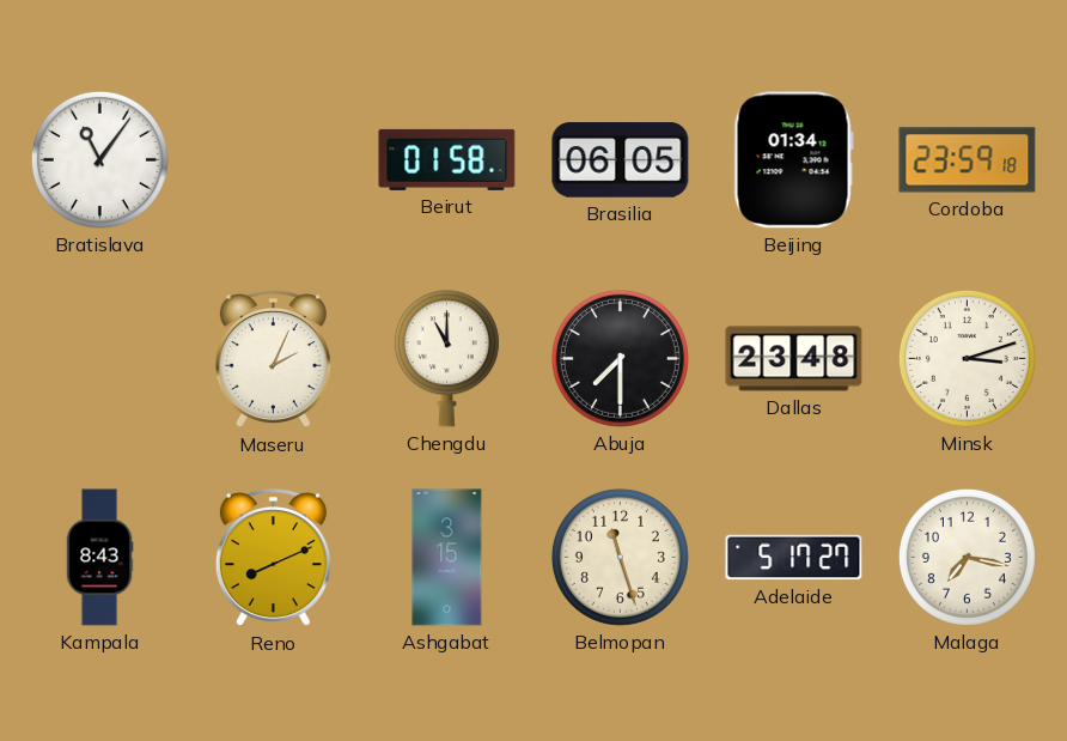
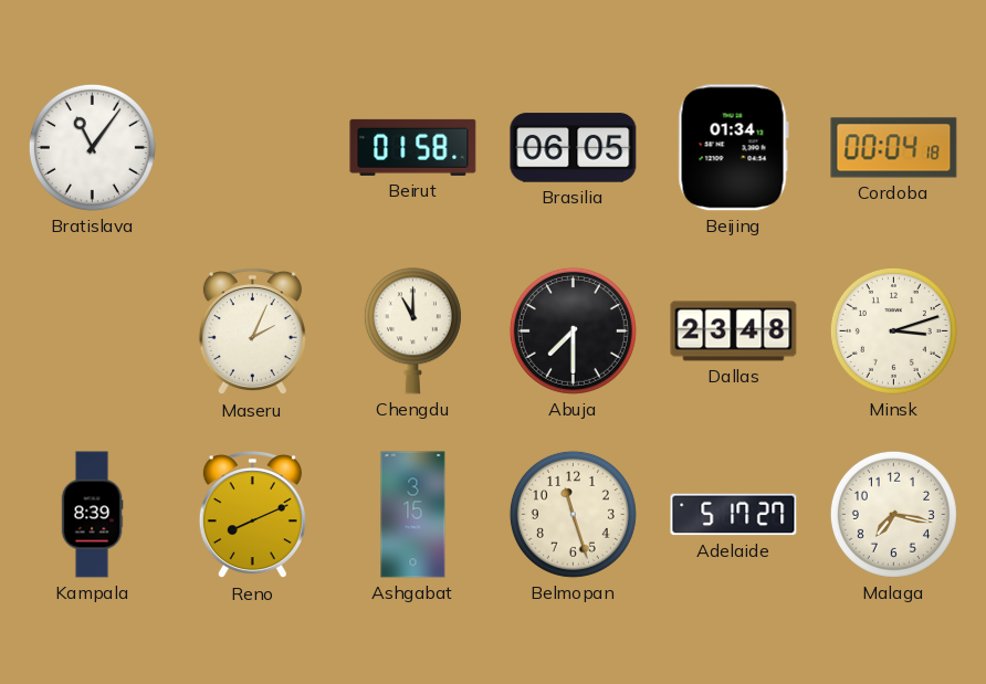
Cordoba: 23:59 -> 00:04 (894, 148)
Kampala: 8:43 -> 8:39 (92, 515)
